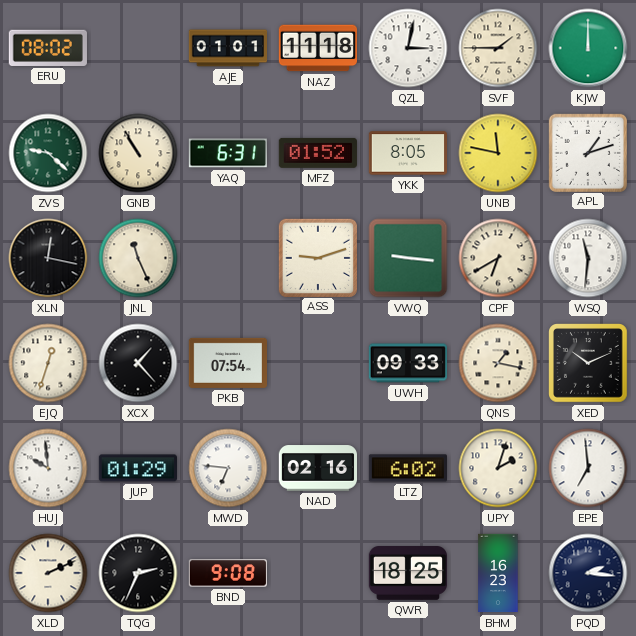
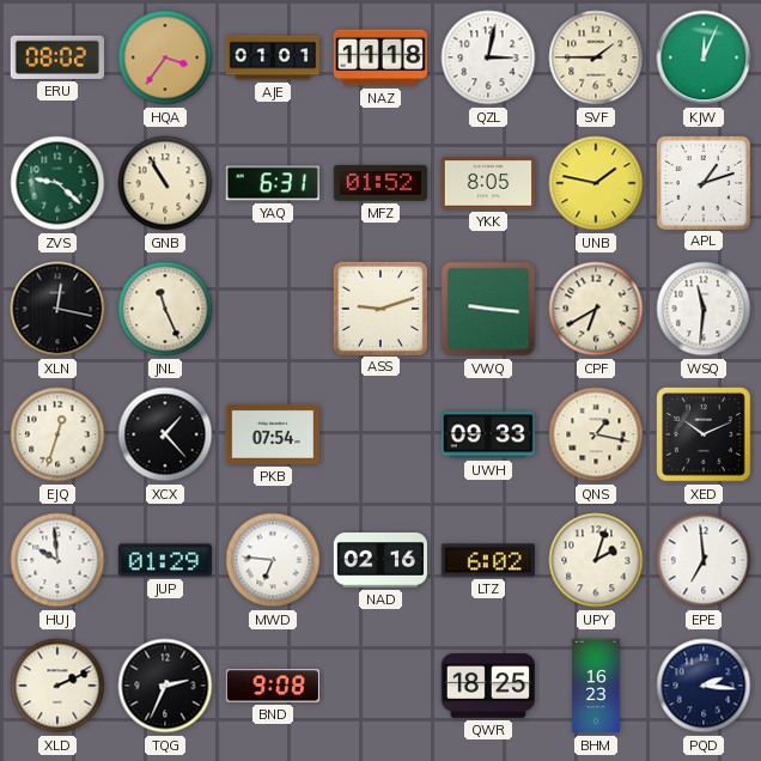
HQA: none -> 3:36 (165, 57)
KJW: 12:00 -> 12:04 (704, 57)
UNB: 11:47 -> 1:47 (596, 183)
